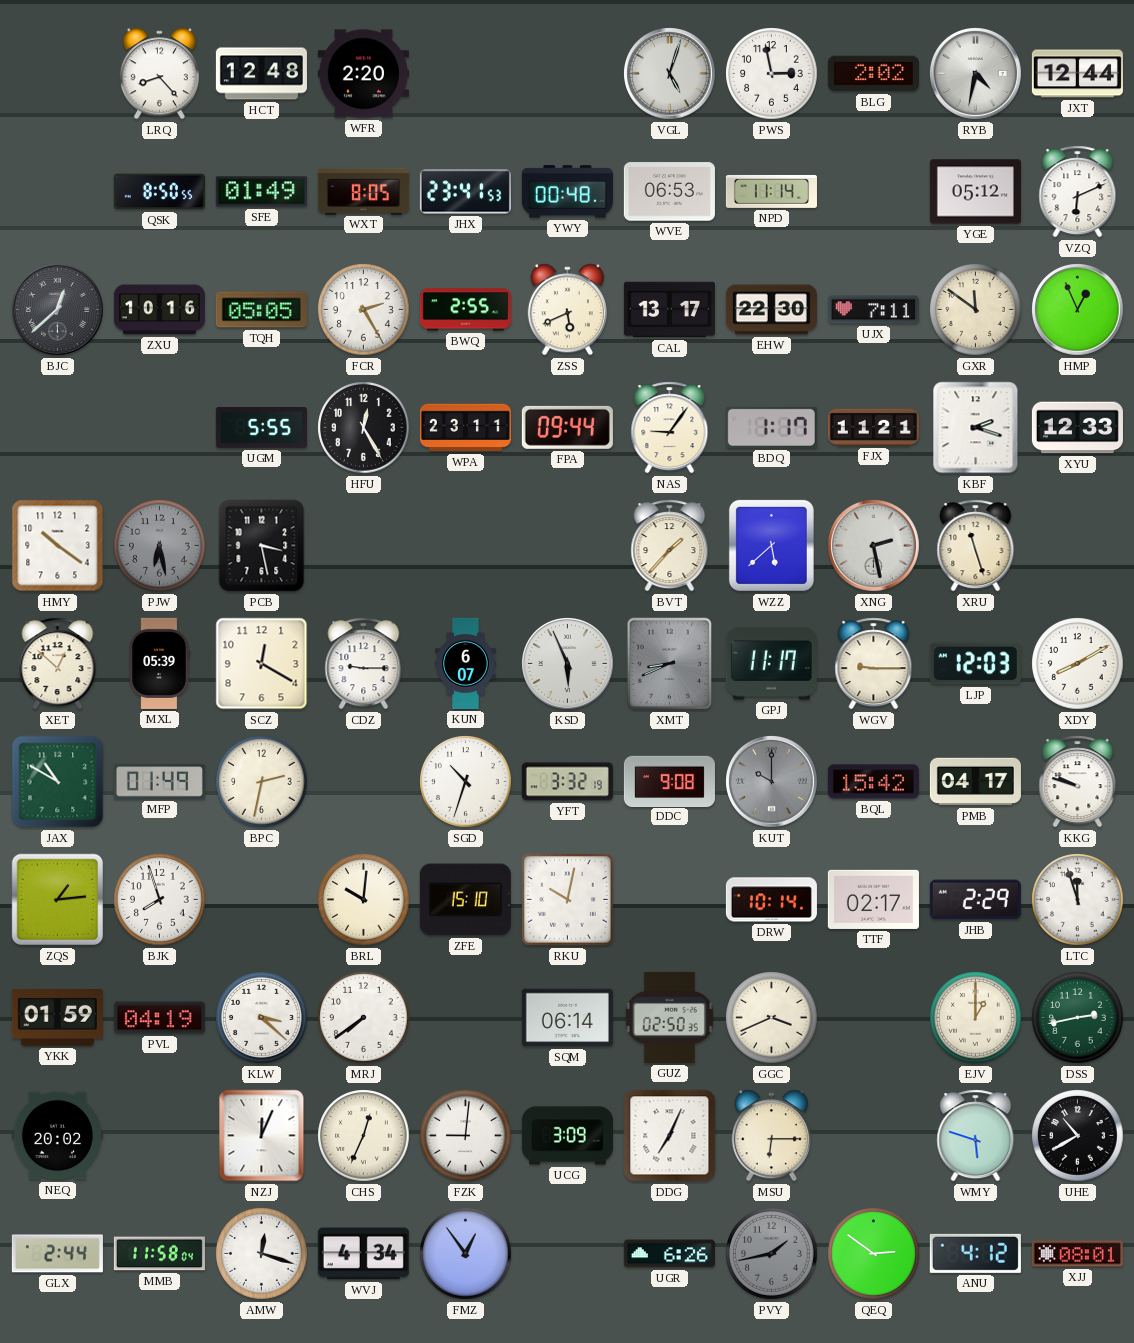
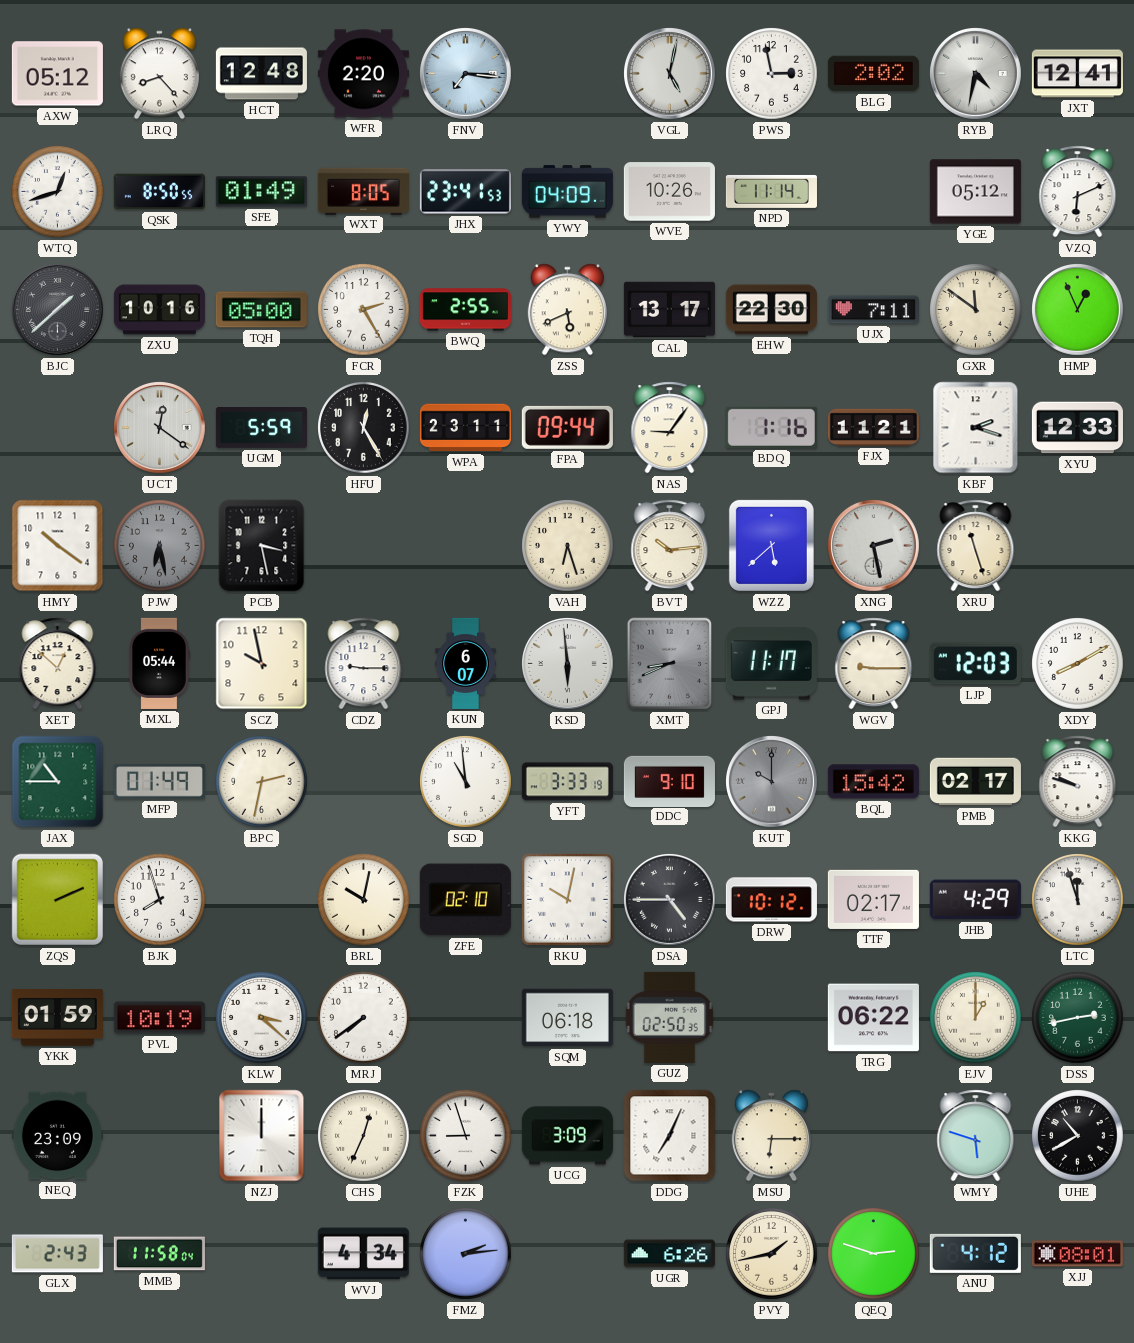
AXW: none -> 05:12 (57, 74)
FNV: none -> 7:16 (466, 74)
VGL: 5:03 -> 5:02 (670, 74)
JXT: 12:44 -> 12:41 (1077, 74)
WTQ: none -> 12:42 (58, 192)
YWY: 00:48 -> 04:09 (567, 192)
WVE: 06:53 -> 10:26 (669, 192)
BJC: 12:38 -> 1:38 (58, 310)
TQH: 05:05 -> 05:00 (261, 310)
UCT: none -> 12:21 (160, 428)
UGM: 5:55 -> 5:59 (261, 428)
BDQ: 1:17 -> 1:16 (771, 427)
VAH: none -> 6:27 (568, 546)
BVT: 1:37 -> 10:14 (670, 546)
MXL: 05:39 -> 05:44 (159, 663)
SCZ: 12:20 -> 9:58 (262, 664)
KSD: 5:56 -> 5:59 (568, 664)
JAX: 10:50 -> 10:45 (58, 782)
SGD: 10:33 -> 10:59 (466, 782)
YFT: 3:32 -> 3:33 (567, 782)
DDC: 9:08 -> 9:10 (669, 781)
PMB: 04:17 -> 02:17 (975, 782)
ZQS: 1:14 -> 2:11 (58, 900)
BRL: 10:01 -> 10:02 (364, 900)
ZFE: 15:10 -> 02:10 (465, 900)
DSA: none -> 4:45 (670, 900)
DRW: 10:14 -> 10:12 (771, 900)
JHB: 2:29 -> 4:29 (975, 900)
PVL: 04:19 -> 10:19 (159, 1018)
SQM: 06:14 -> 06:18 (567, 1018)
GGC: 3:41 -> none (772, 1018)
TRG: none -> 06:22 (873, 1018)
NEQ: 20:02 -> 23:09 (57, 1136)
NZJ: 12:04 -> 12:00 (262, 1136)
FZK: 9:01 -> 8:57 (466, 1136)
GLX: 2:44 -> 2:43 (57, 1254)
AMW: 12:18 -> none (262, 1254)
FMZ: 12:54 -> 2:14 (466, 1254)
PVY dial: grey -> cream (772, 1254)
QEQ: 2:51 -> 2:48 (874, 1254)
